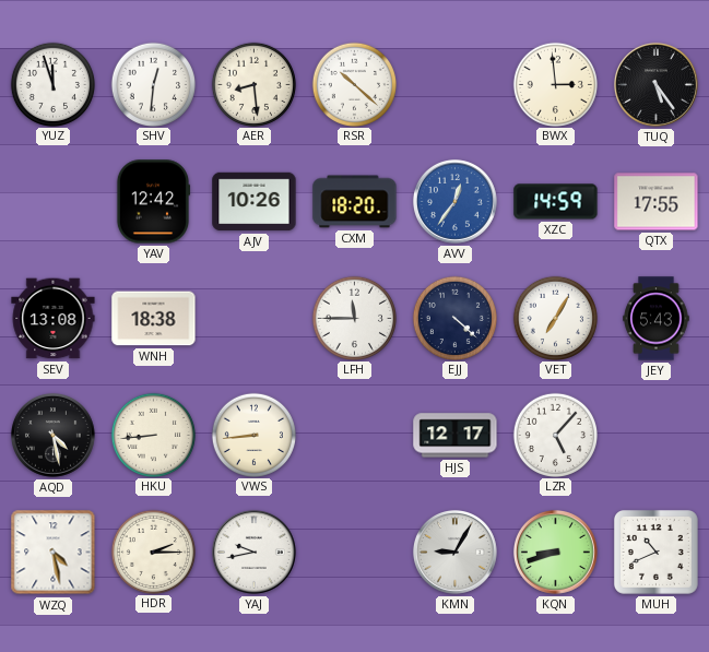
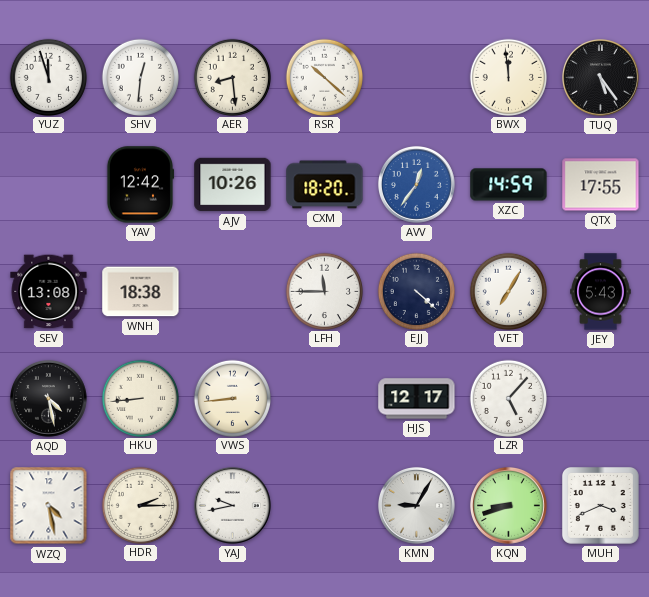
BWX: 2:59 -> 11:59 (508, 77)
MUH: 10:41 -> 3:41 (600, 505)
